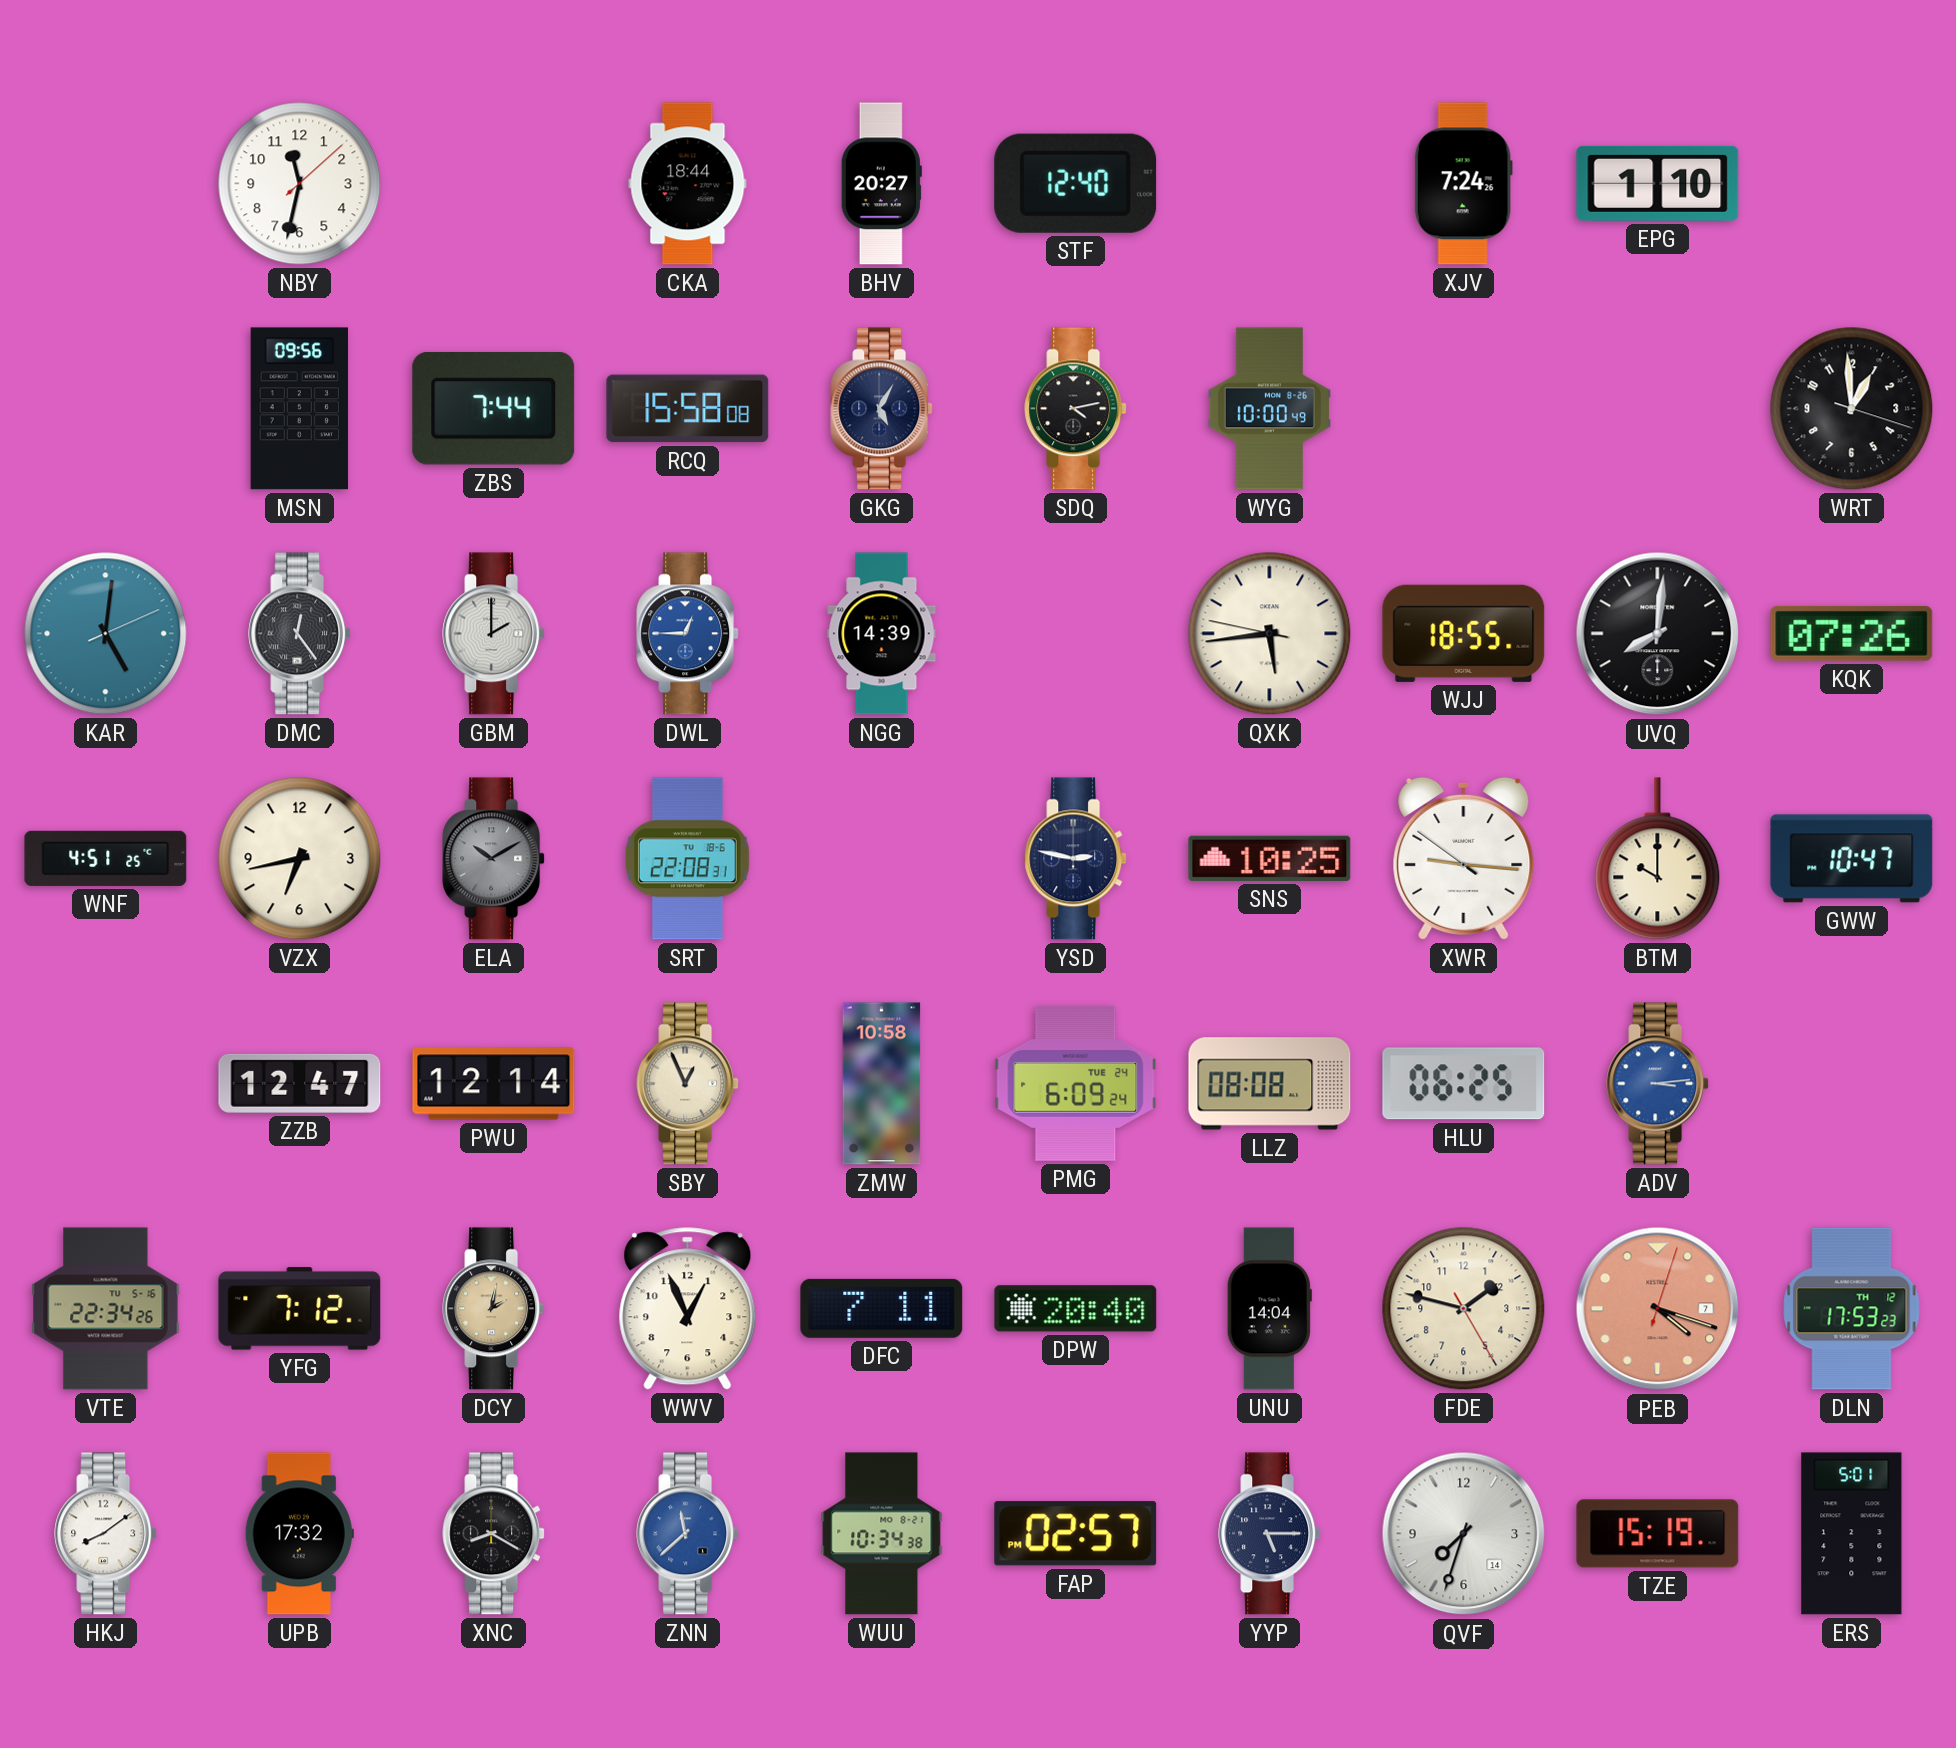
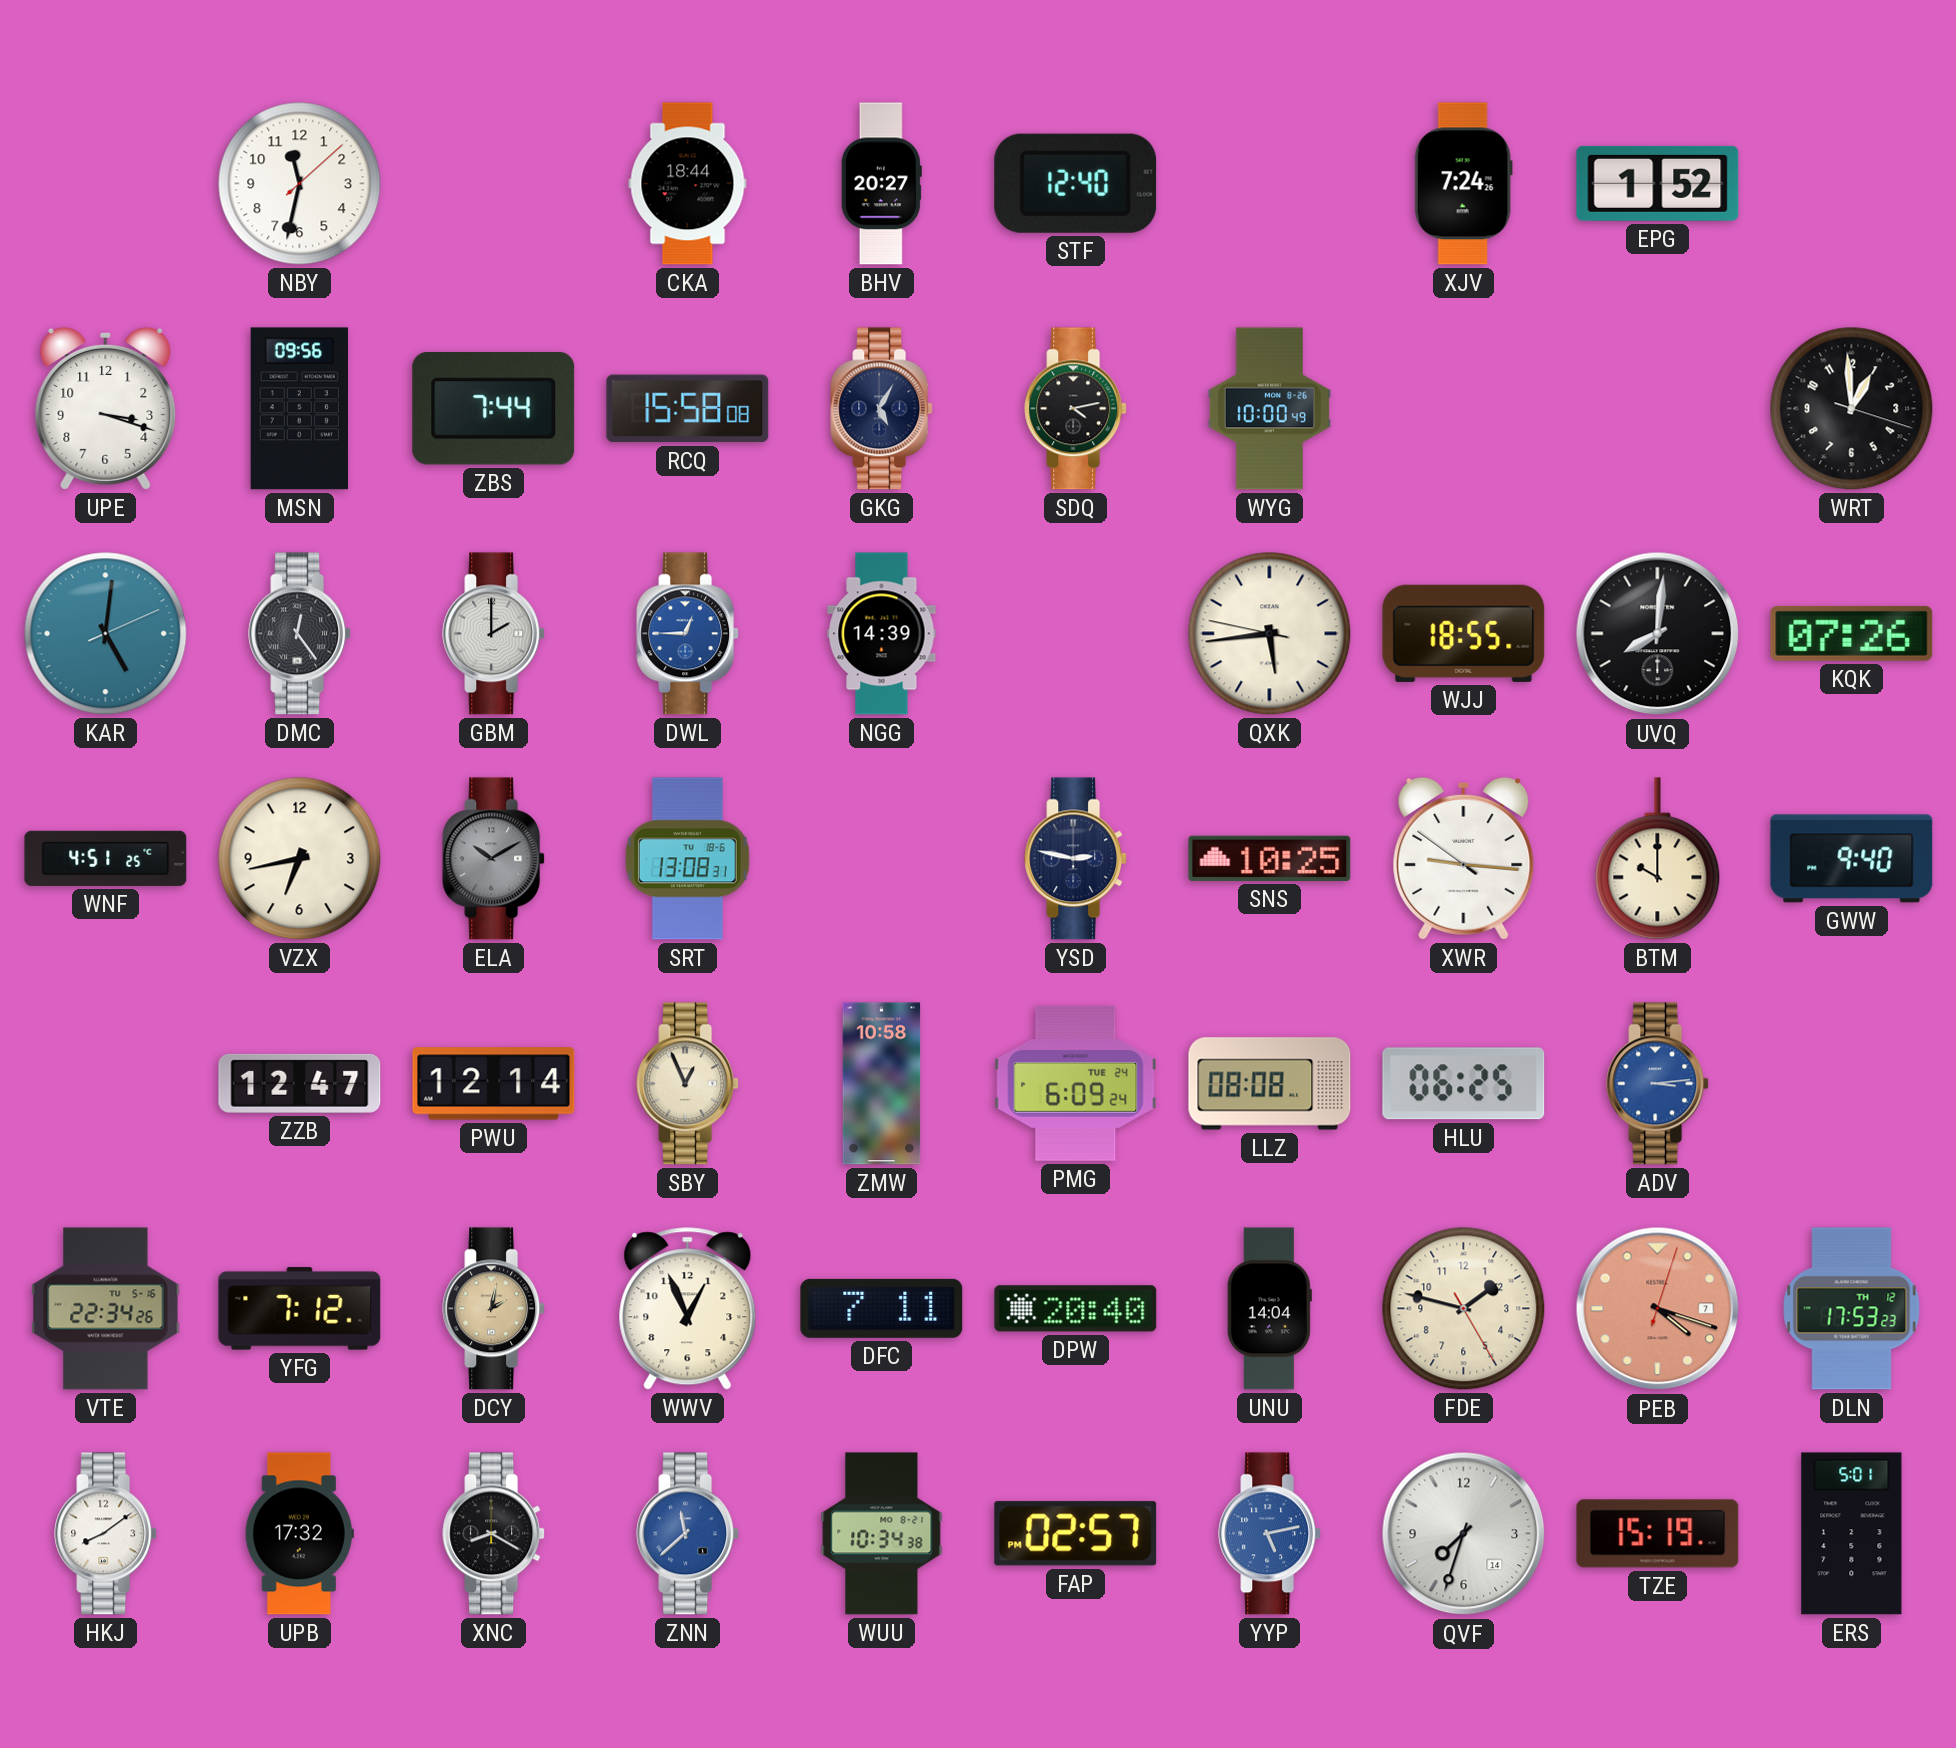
EPG: 1:10 -> 1:52 (1658, 183)
UPE: none -> 3:18 (106, 408)
SRT: 22:08 -> 13:08 (687, 859)
GWW: 10:47 -> 9:40 (1852, 859)
YYP: 5:15 -> 5:13 (1270, 1534)
YYP dial: navy -> blue (1270, 1534)
